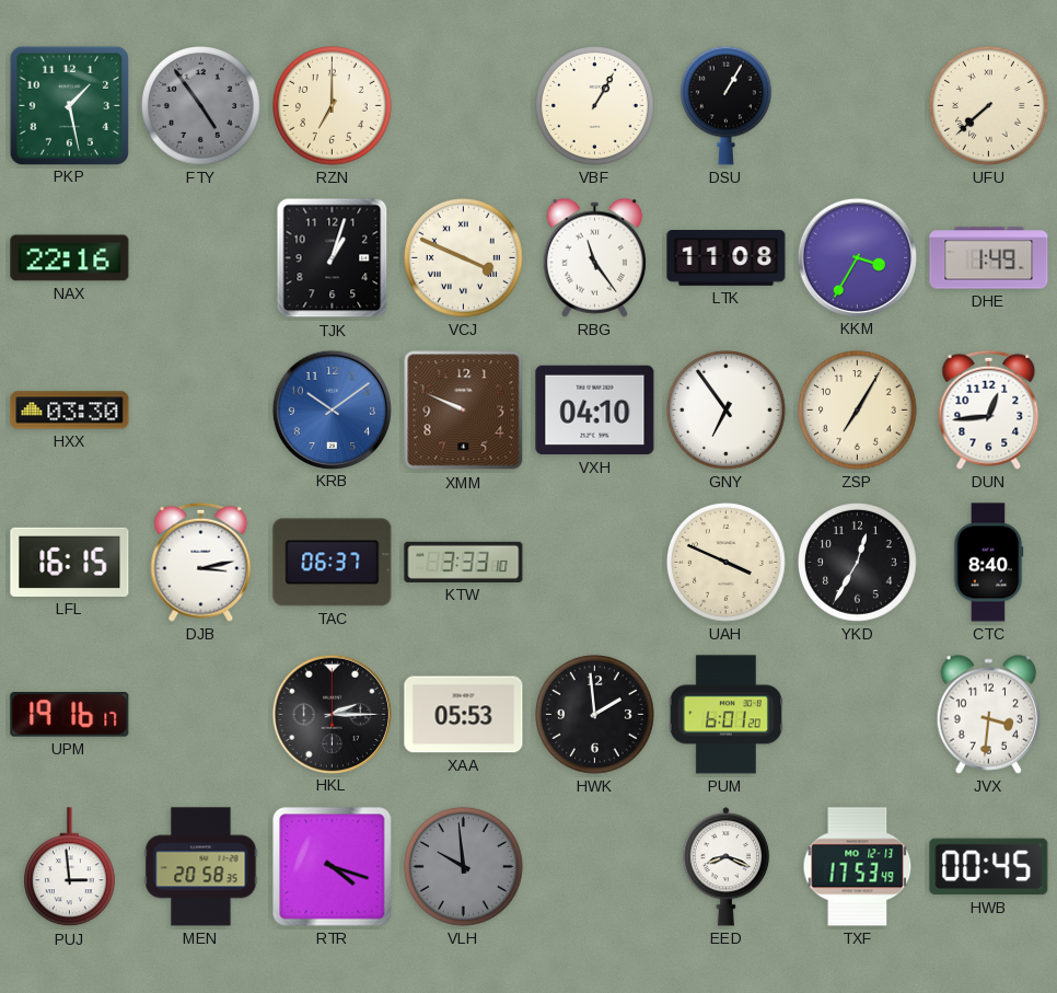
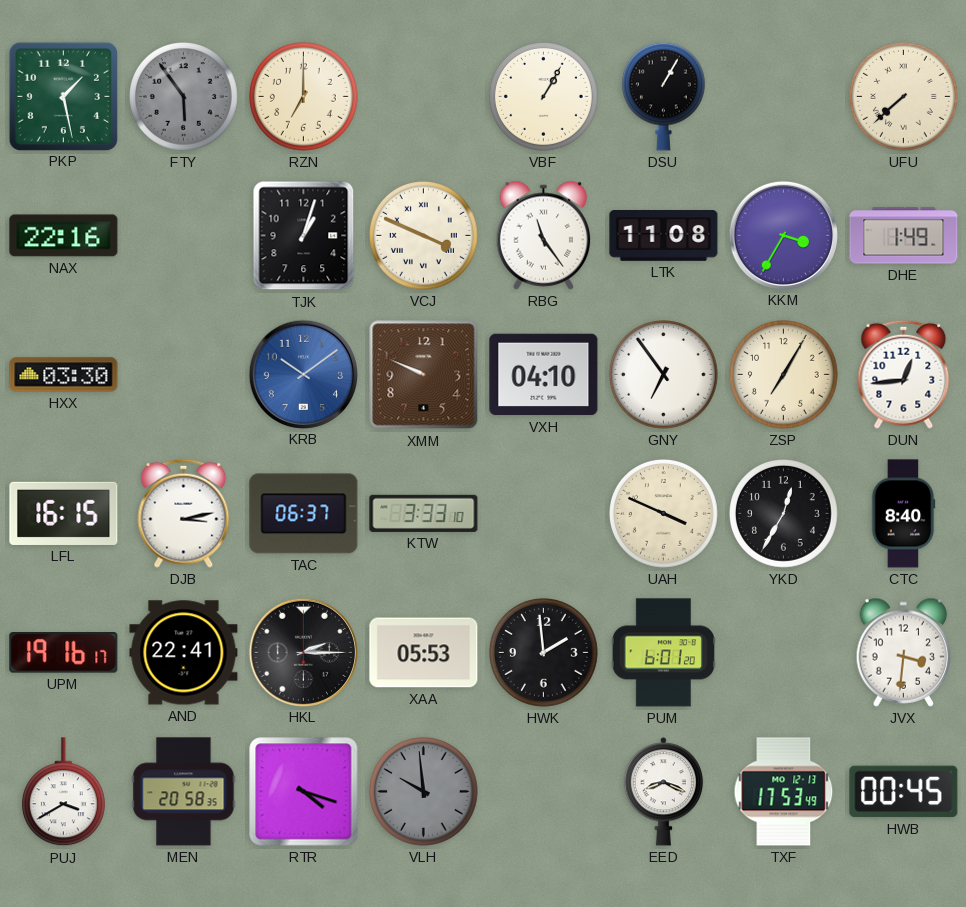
FTY: 4:54 -> 5:54 (184, 97)
AND: none -> 22:41 (184, 653)
PUJ: 2:59 -> 3:40 (63, 792)
